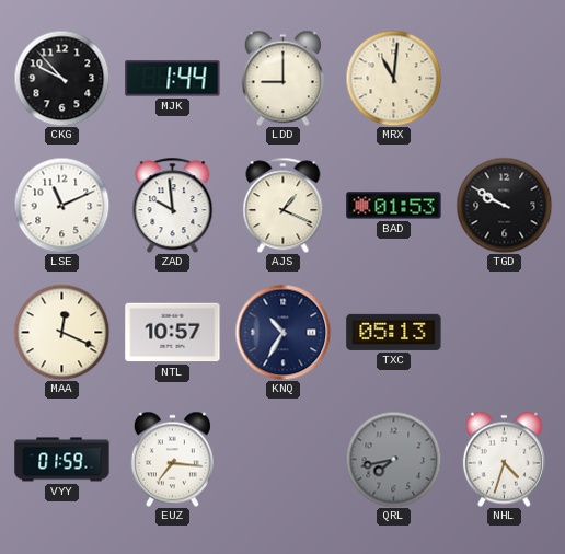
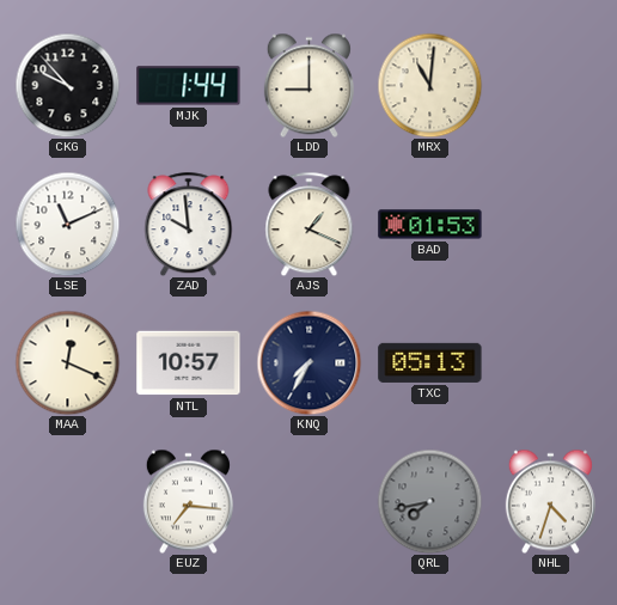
TGD: 9:50 -> none (504, 205)
KNQ: 10:35 -> 7:35 (308, 362)
VYY: 01:59 -> none (62, 460)
